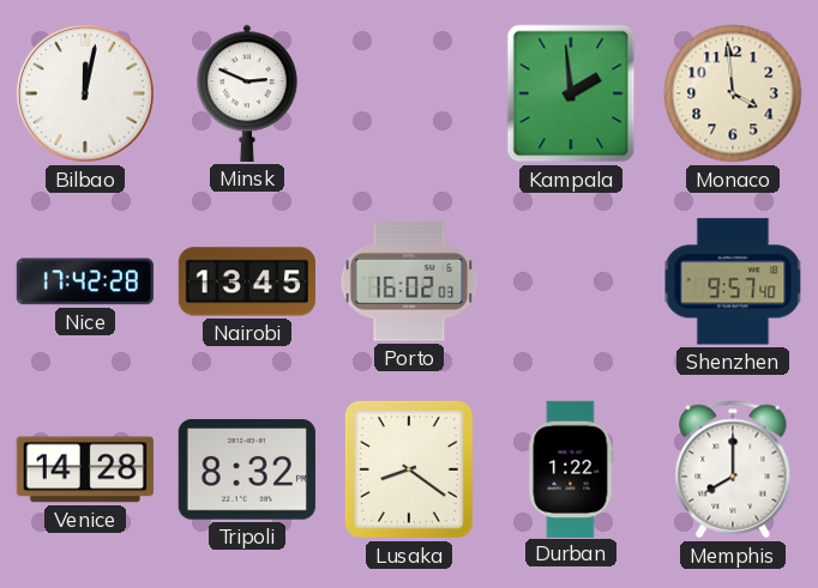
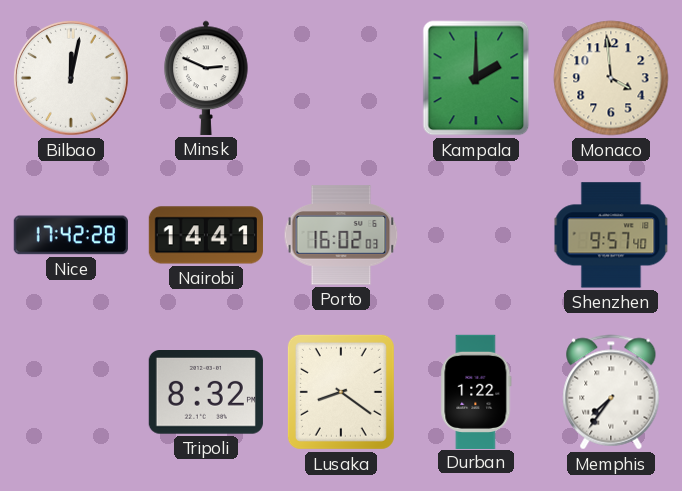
Kampala: 1:59 -> 2:00 (476, 78)
Nairobi: 13:45 -> 14:41 (206, 235)
Venice: 14:28 -> none (85, 469)
Memphis: 8:00 -> 7:36 (611, 392)
